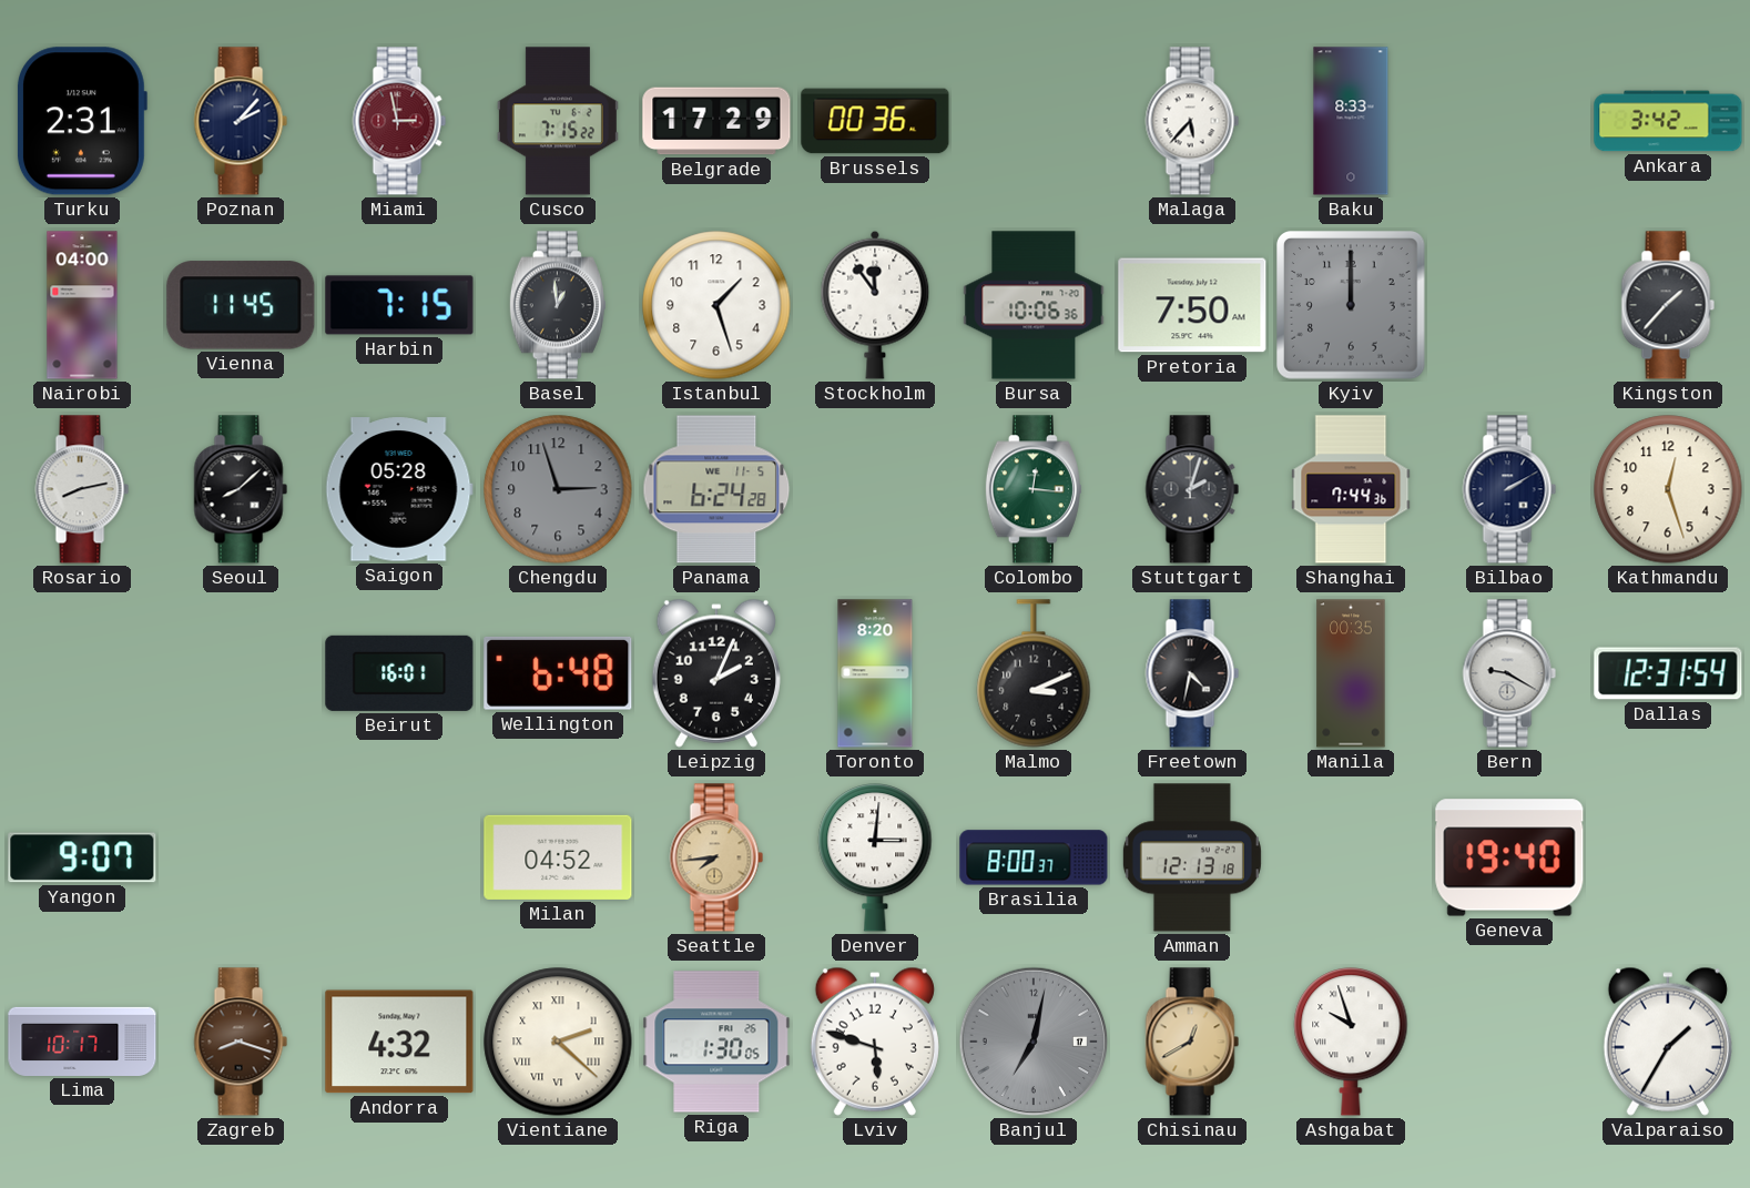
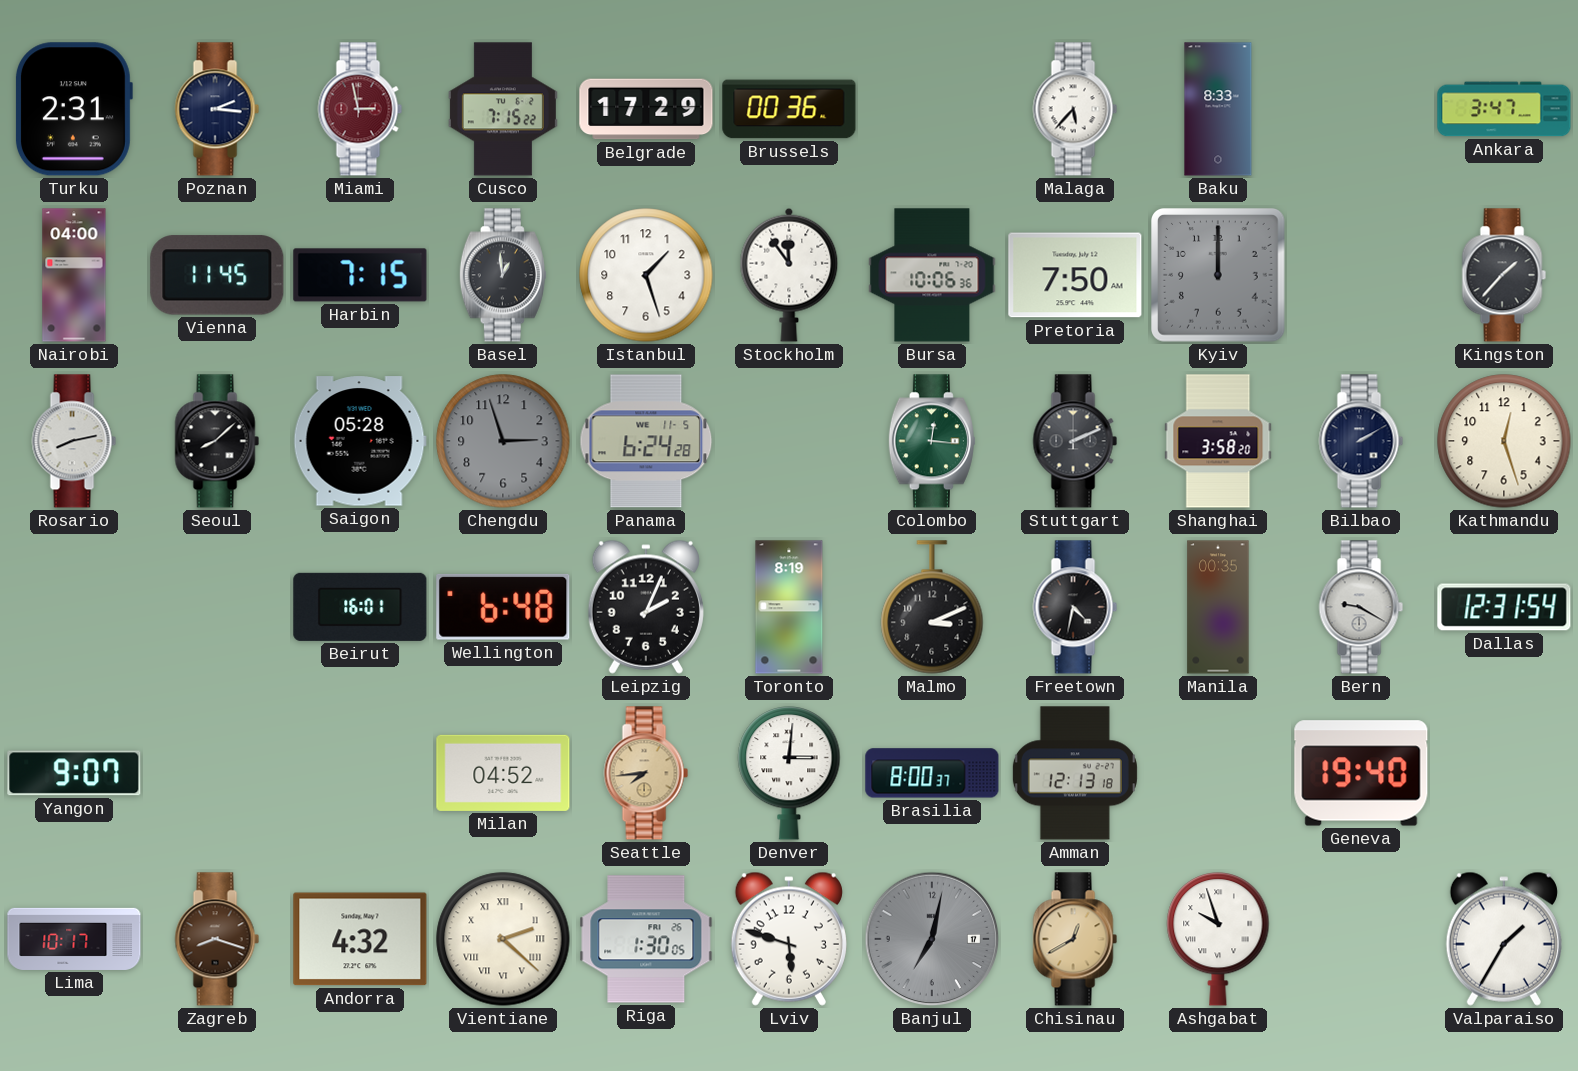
Poznan: 2:07 -> 2:16 (217, 109)
Ankara: 3:42 -> 3:47 (1504, 109)
Stuttgart: 2:03 -> 2:11 (1075, 441)
Shanghai: 7:44 -> 3:58 (1218, 441)
Toronto: 8:20 -> 8:19 (789, 607)
